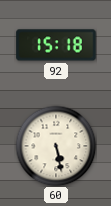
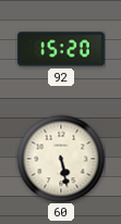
92: 15:18 -> 15:20 (61, 49)
